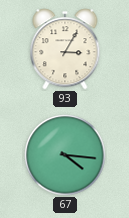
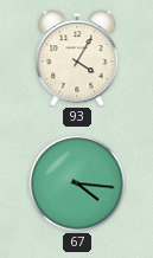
93: 3:05 -> 4:05 (77, 58)
